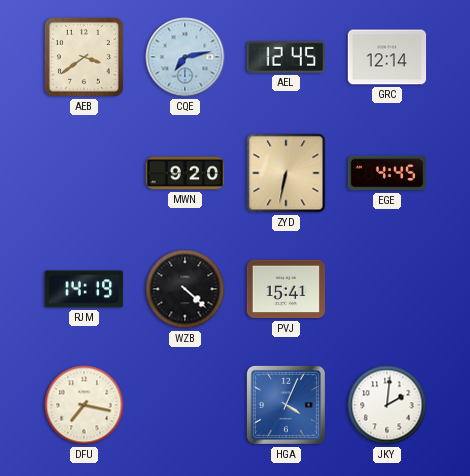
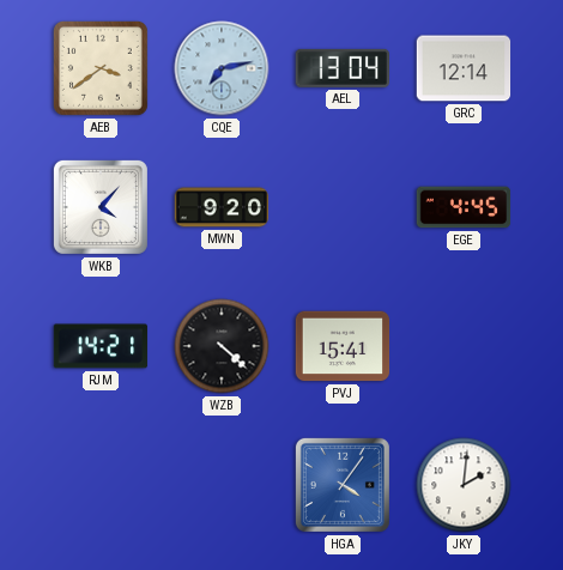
AEL: 12:45 -> 13:04 (341, 68)
WKB: none -> 4:07 (101, 207)
ZYD: 6:32 -> none (286, 173)
RJM: 14:19 -> 14:21 (101, 346)
DFU: 7:17 -> none (84, 405)
HGA: 4:04 -> 4:06 (343, 485)
